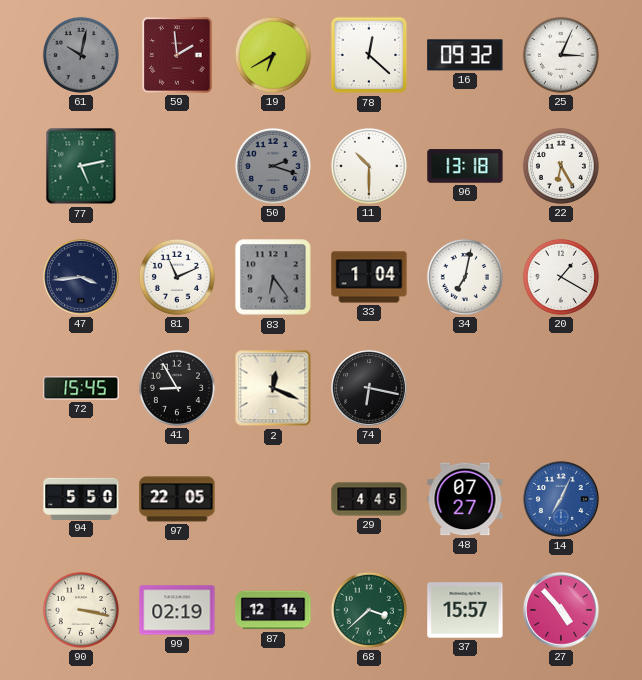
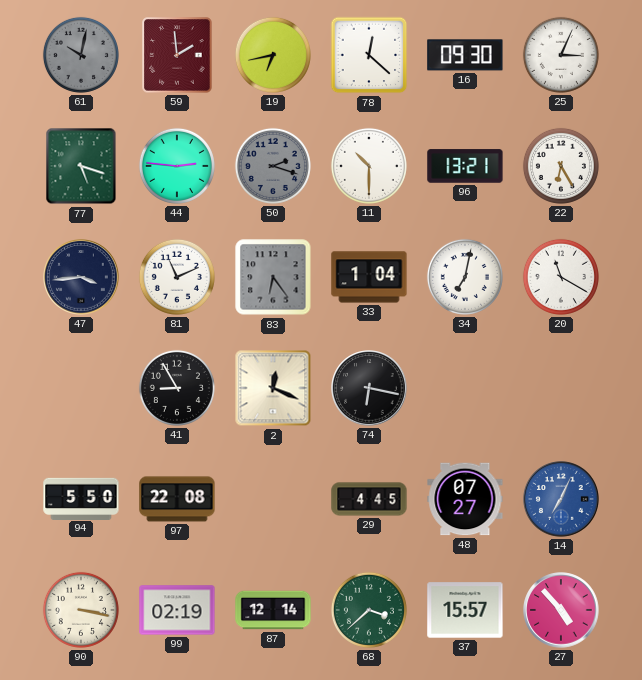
19: 6:40 -> 6:43 (273, 55)
16: 09:32 -> 09:30 (465, 55)
77: 5:13 -> 5:18 (81, 166)
44: none -> 2:46 (177, 166)
96: 13:18 -> 13:21 (465, 166)
20: 1:20 -> 11:20 (561, 277)
72: 15:45 -> none (81, 388)
97: 22:05 -> 22:08 (177, 499)
